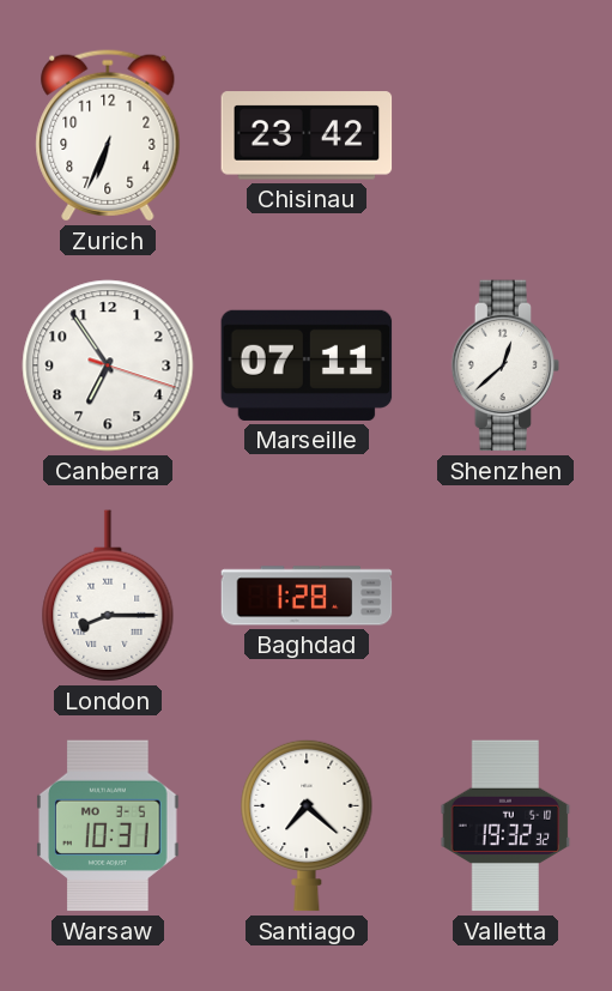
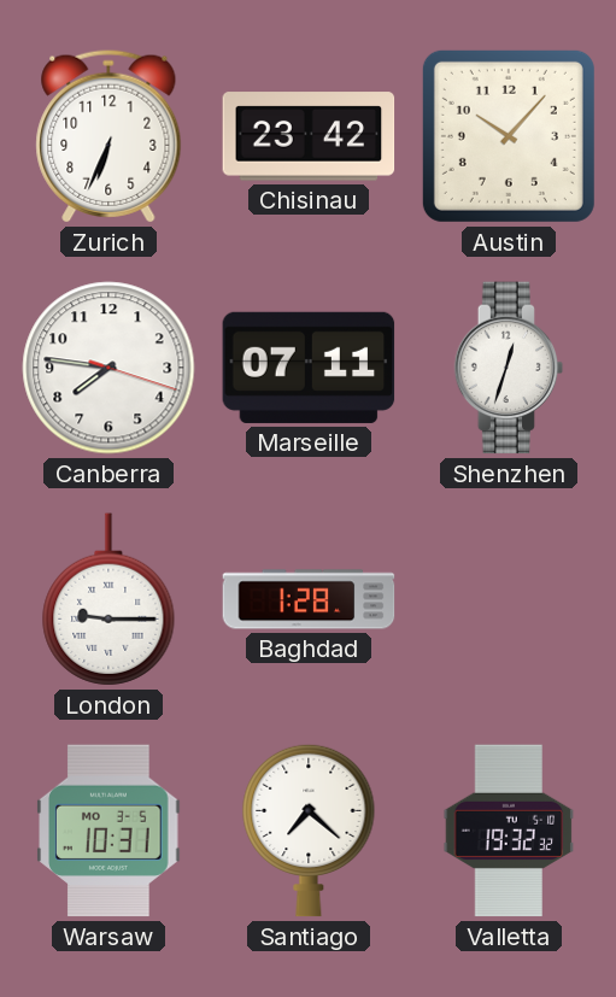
Austin: none -> 10:07 (509, 136)
Canberra: 6:54 -> 7:46 (108, 368)
Shenzhen: 12:38 -> 12:33 (509, 368)
London: 8:15 -> 9:15 (108, 599)
